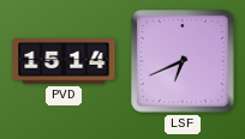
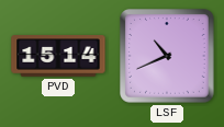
LSF: 6:41 -> 10:41 (168, 57)
